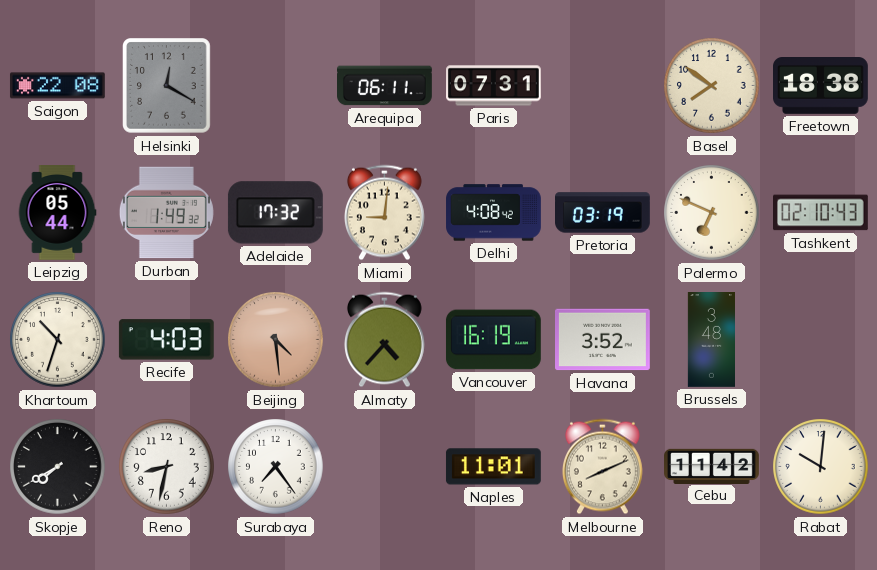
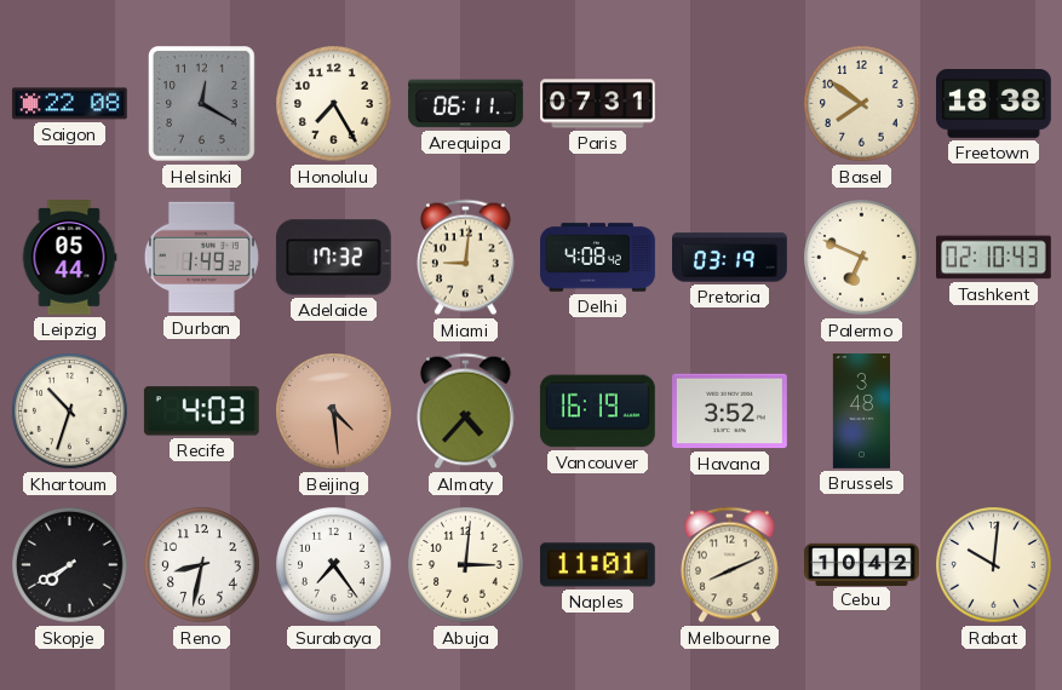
Honolulu: none -> 7:25 (334, 104)
Abuja: none -> 3:01 (466, 565)
Cebu: 11:42 -> 10:42 (862, 564)
